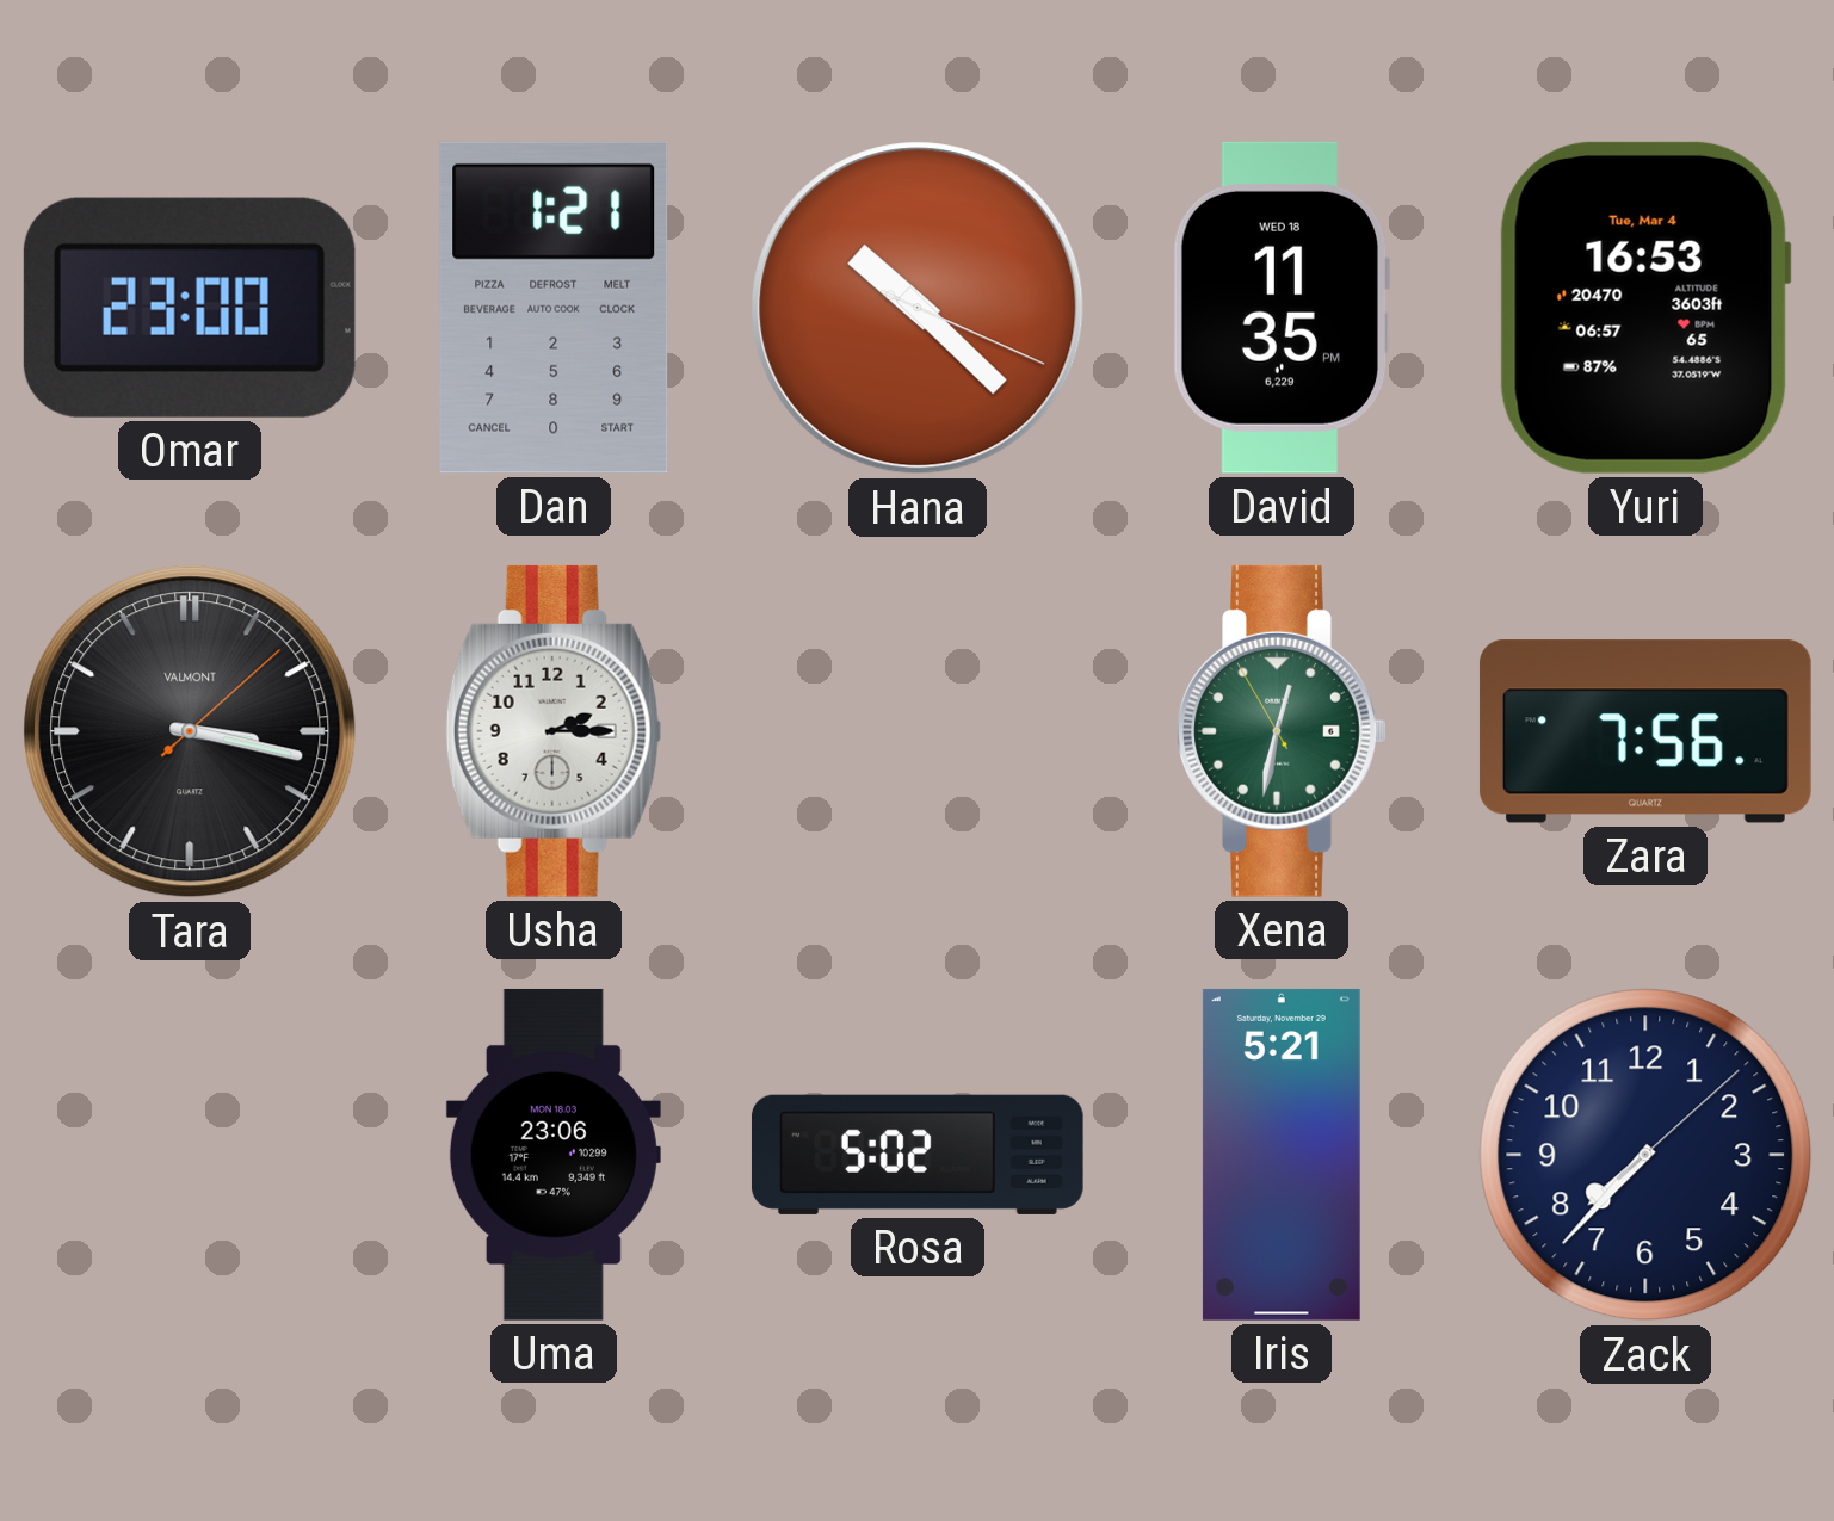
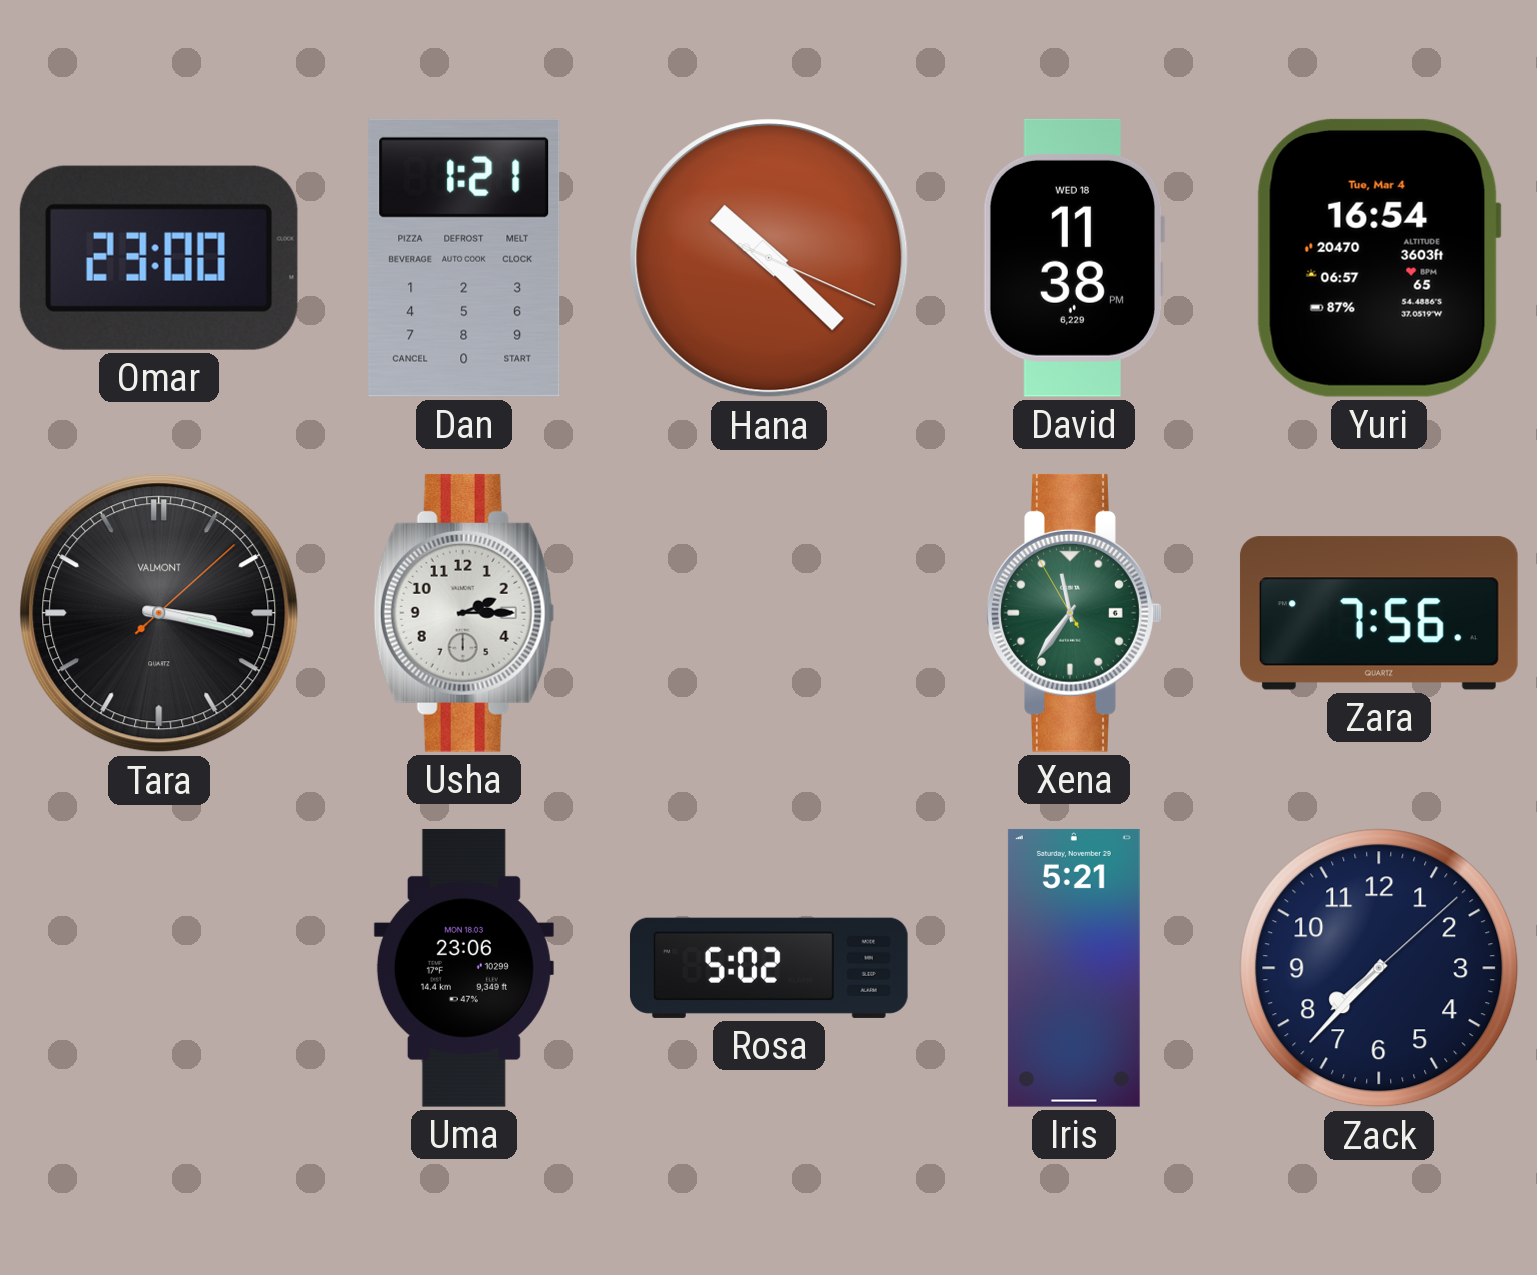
David: 11:35 -> 11:38 (1074, 258)
Yuri: 16:53 -> 16:54 (1379, 258)
Xena: 12:31 -> 11:35 (1074, 613)
